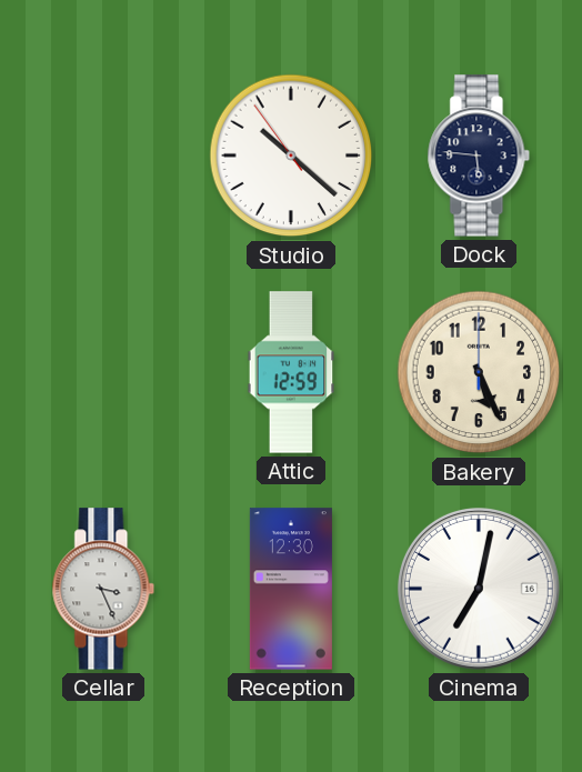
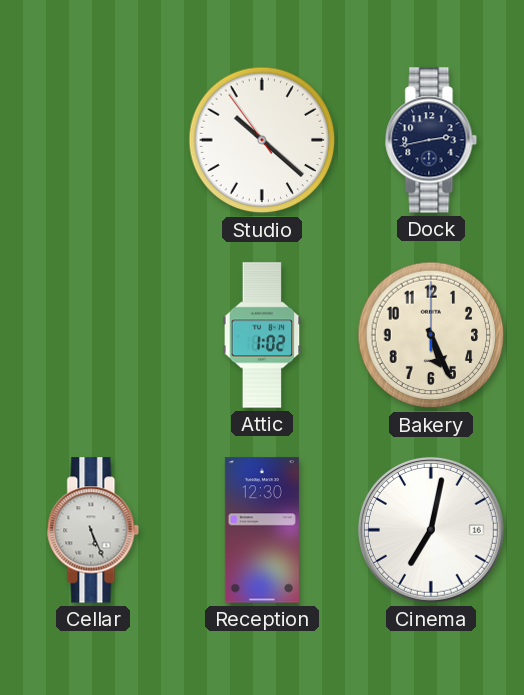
Dock: 5:46 -> 2:43 (431, 140)
Attic: 12:59 -> 1:02 (262, 335)
Cellar: 3:26 -> 5:26 (93, 530)
